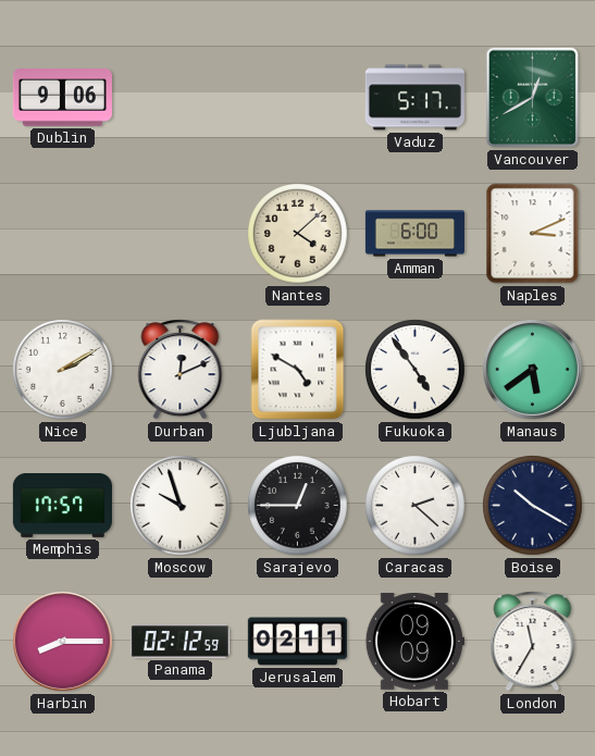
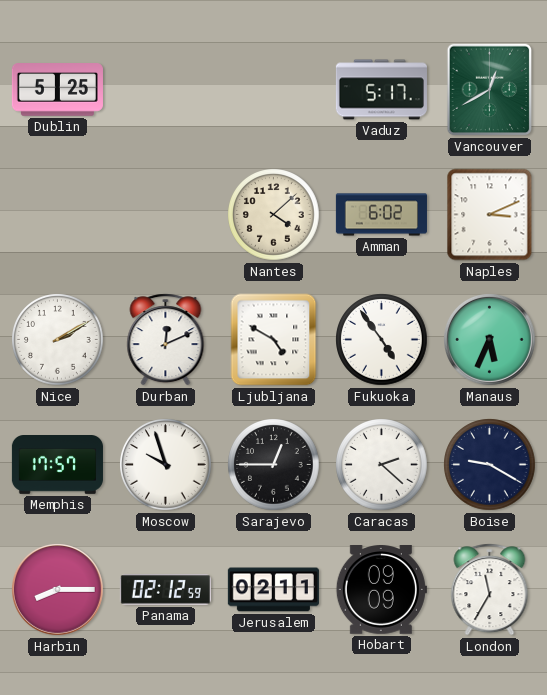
Dublin: 9:06 -> 5:25 (57, 90)
Amman: 6:00 -> 6:02 (381, 215)
Manaus: 5:39 -> 5:34 (490, 340)
Boise: 10:20 -> 9:20 (490, 465)
